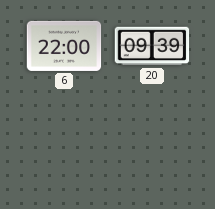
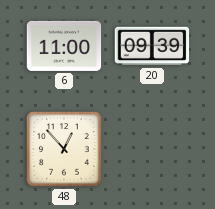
6: 22:00 -> 11:00 (64, 46)
48: none -> 12:53 (64, 149)
